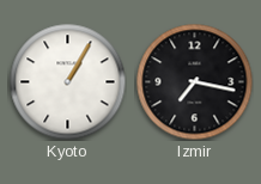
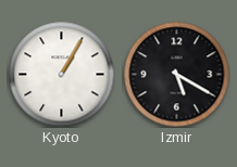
Izmir: 7:17 -> 5:20 (176, 74)
